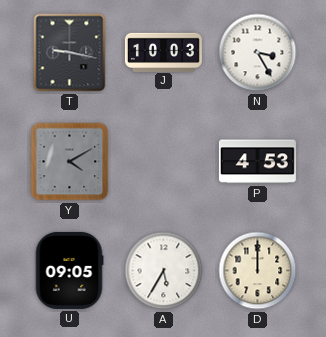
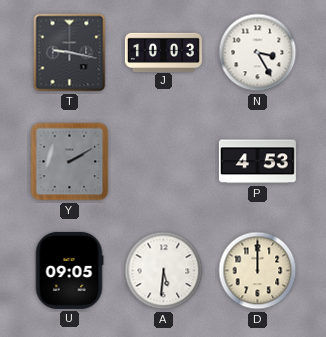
Y: 4:10 -> 2:10 (70, 162)
A: 5:35 -> 5:31 (164, 271)
